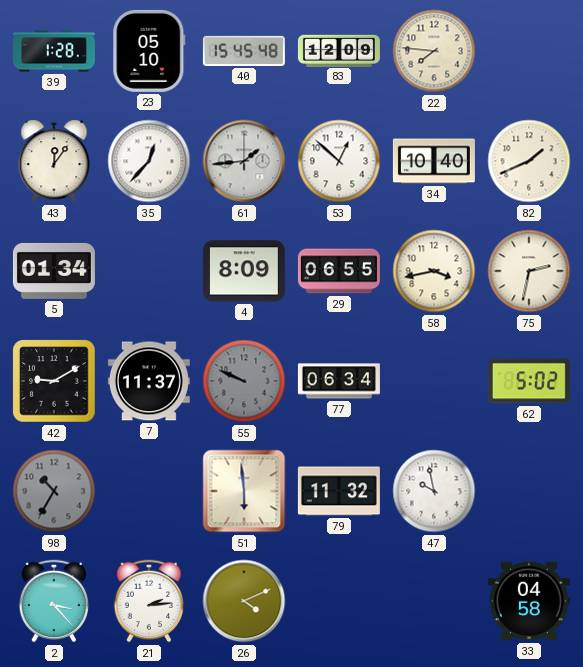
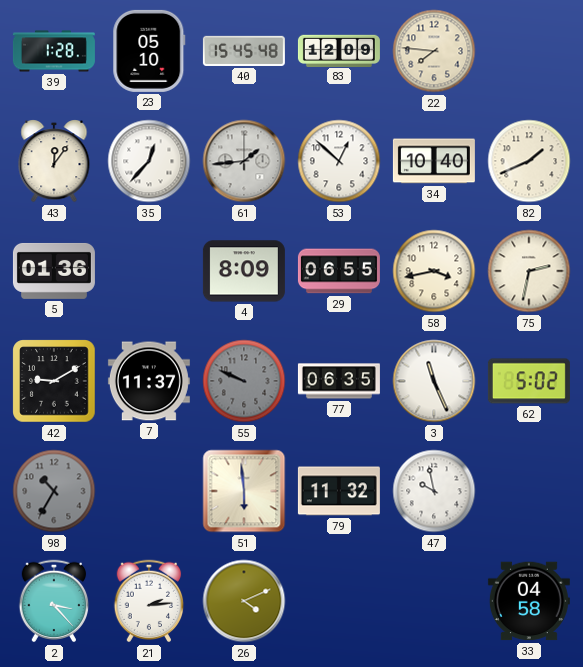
5: 01:34 -> 01:36 (54, 271)
77: 06:34 -> 06:35 (339, 381)
3: none -> 11:26 (434, 381)
